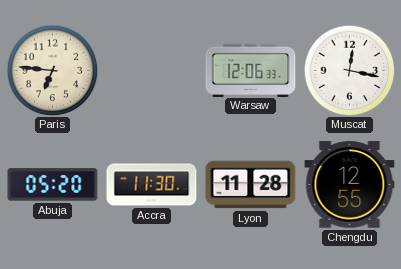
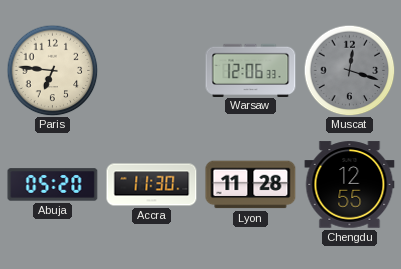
Muscat: 12:17 -> 12:18 (349, 70)
Muscat dial: white -> grey (349, 70)
